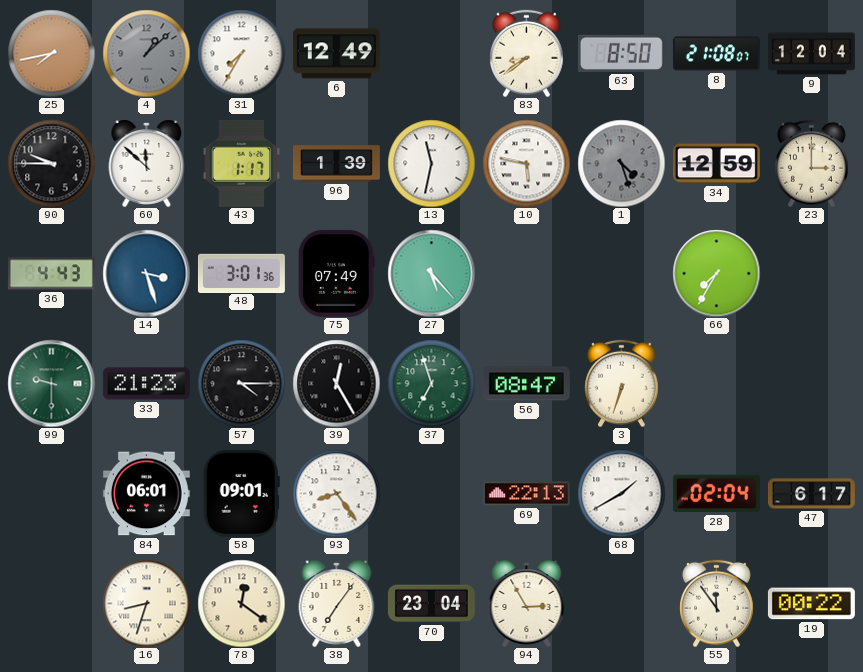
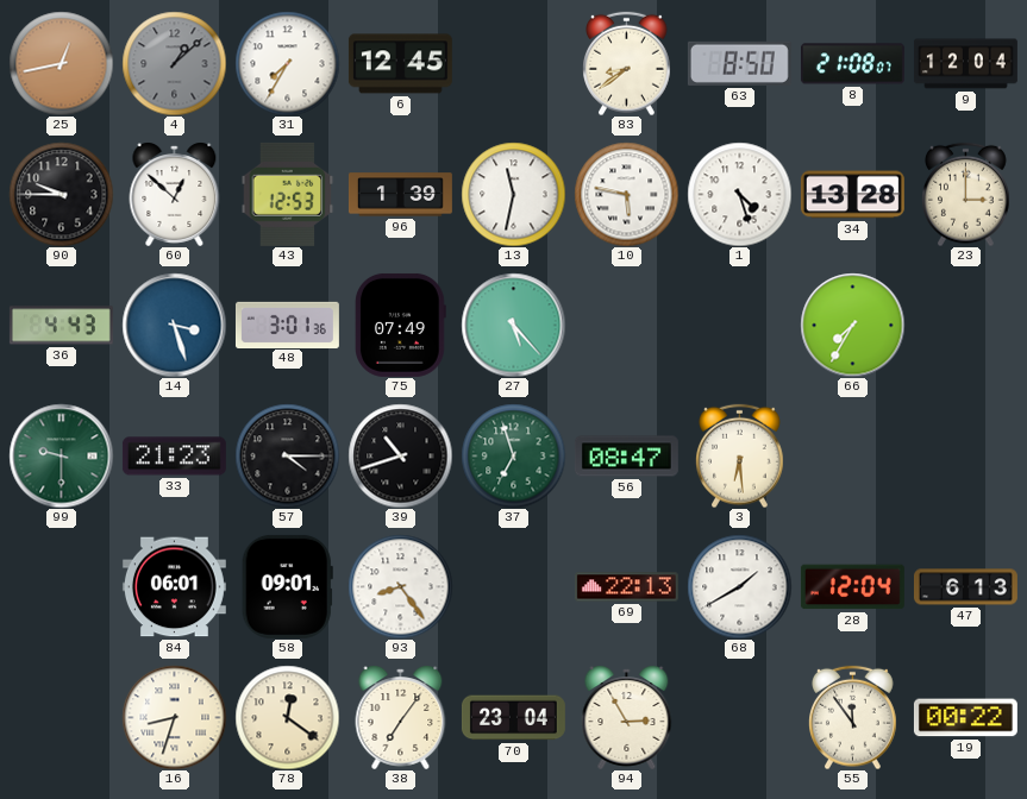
25: 7:43 -> 12:43 (61, 63)
6: 12:49 -> 12:45 (400, 64)
60: 11:52 -> 12:52 (175, 194)
43: 1:17 -> 12:53 (288, 194)
1 dial: grey -> white (739, 194)
34: 12:59 -> 13:28 (852, 195)
39: 12:25 -> 10:42 (400, 455)
3: 6:33 -> 6:29 (740, 455)
28: 02:04 -> 12:04 (852, 587)
47: 6:17 -> 6:13 (965, 587)
